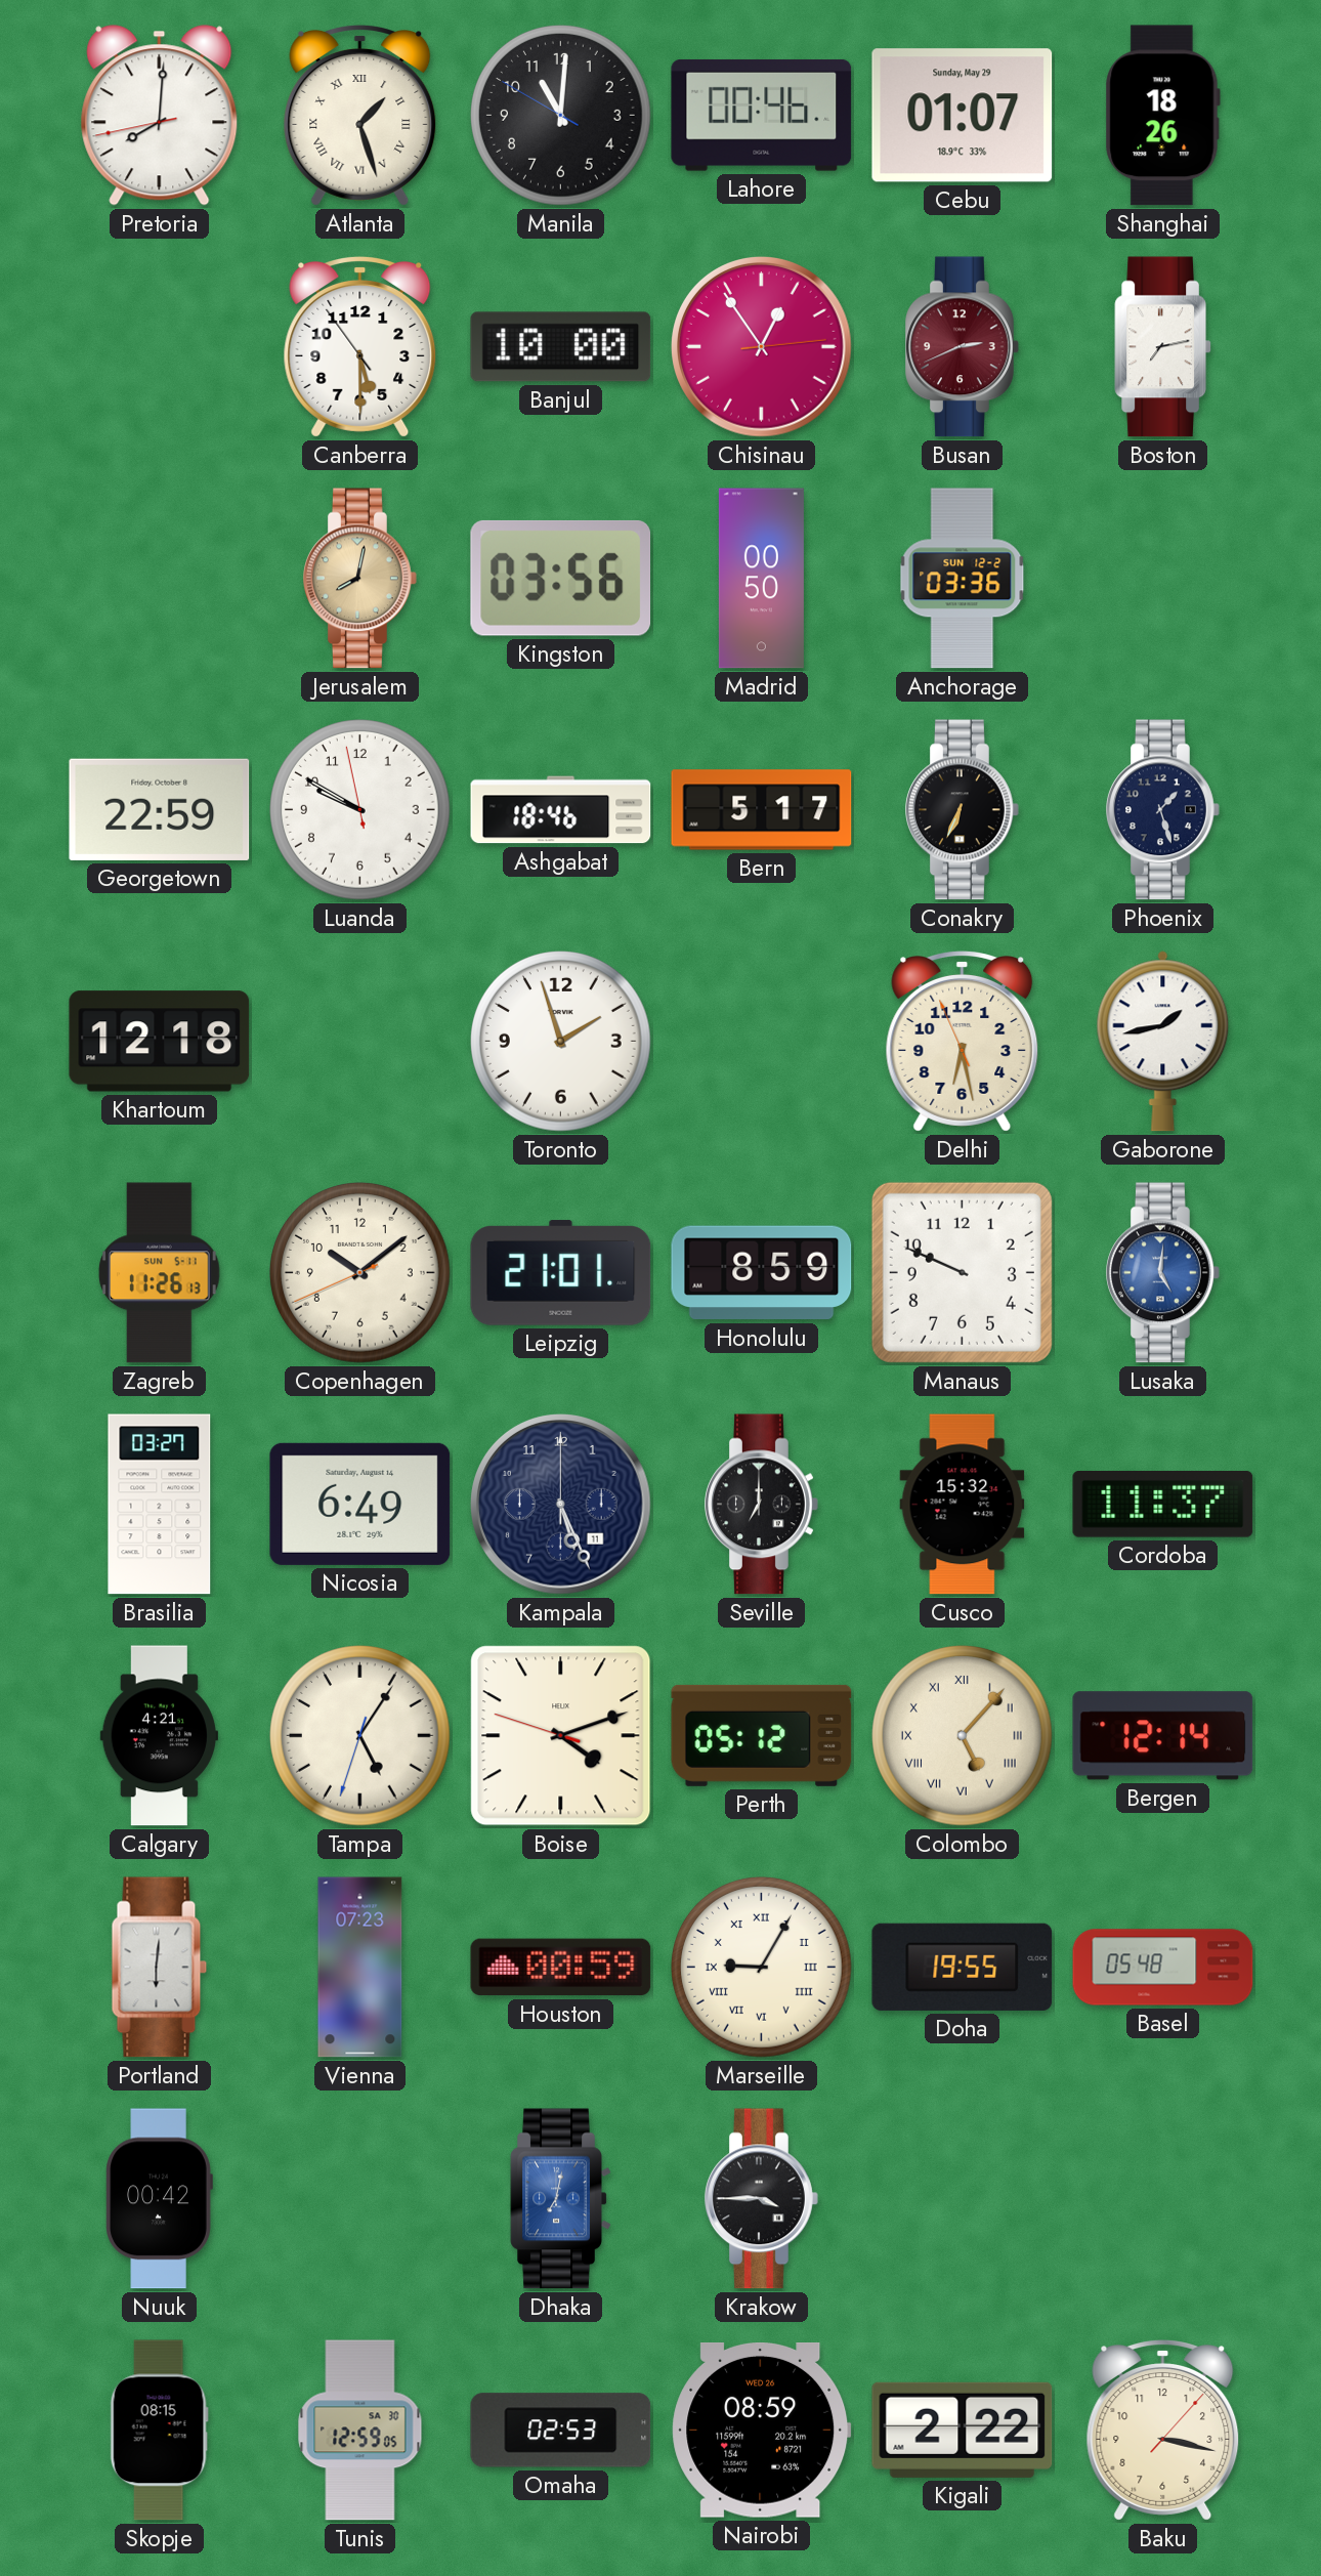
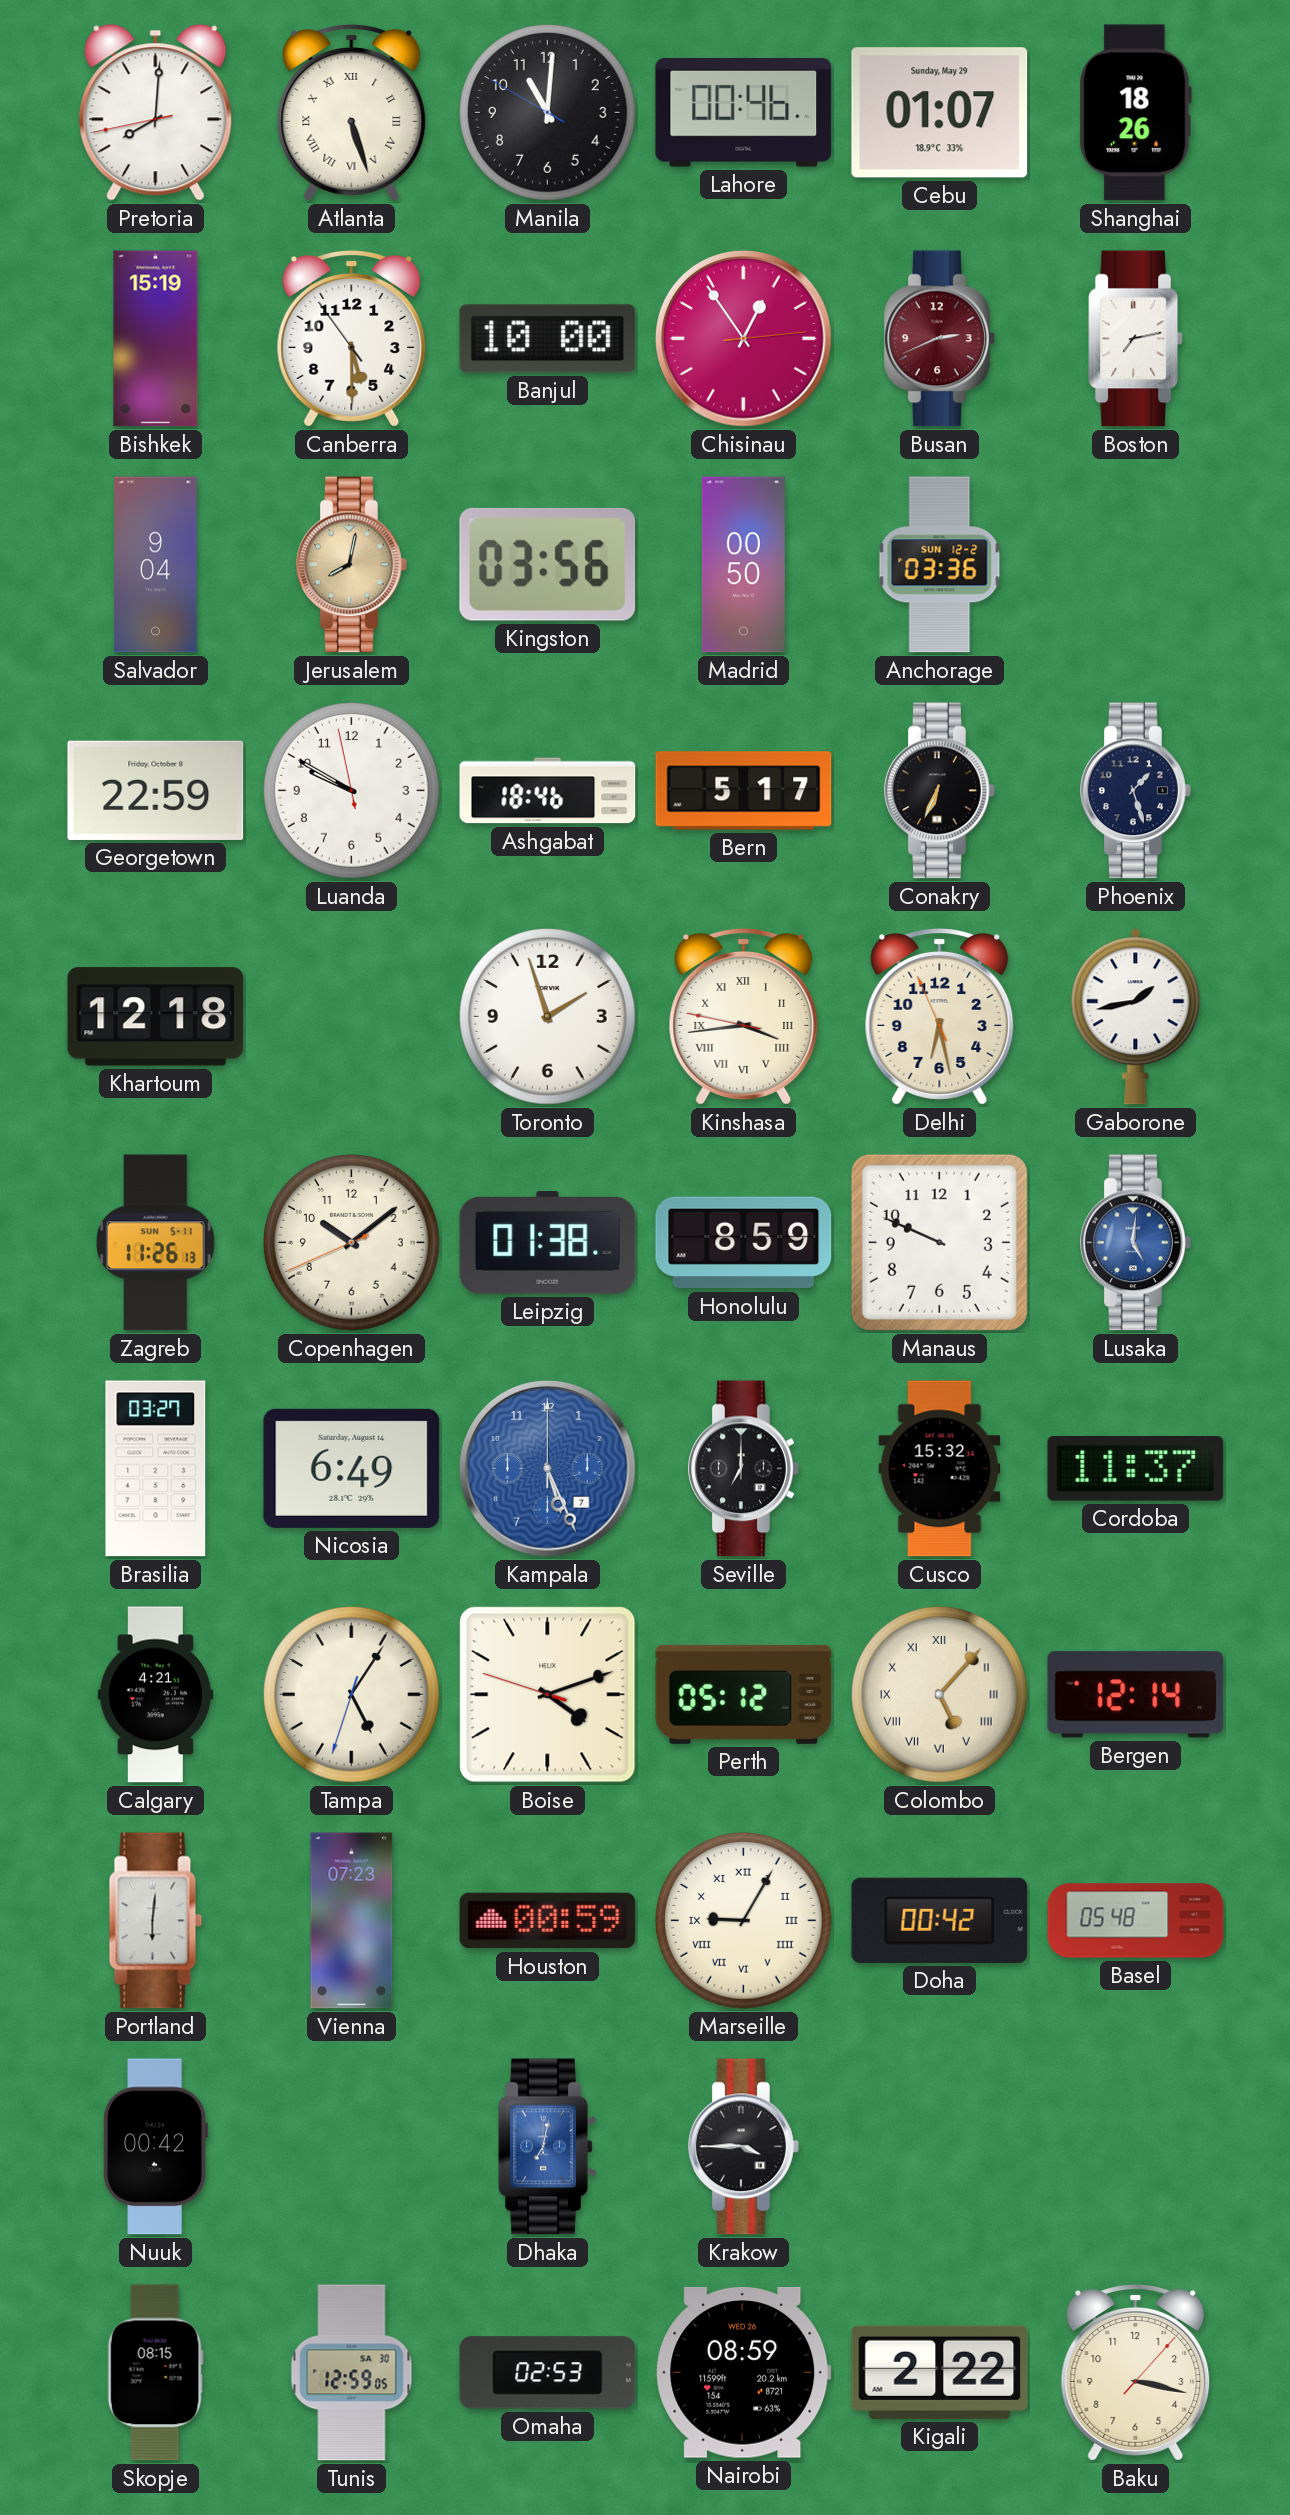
Atlanta: 1:27 -> 5:27 (352, 113)
Bishkek: none -> 15:19 (156, 339)
Salvador: none -> 9:04 (156, 565)
Kinshasa: none -> 3:43 (744, 1017)
Leipzig: 21:01 -> 01:38 (548, 1243)
Kampala date: 11 -> 7 (548, 1469)
Kampala dial: navy -> blue (548, 1469)
Doha: 19:55 -> 00:42 (940, 1920)
